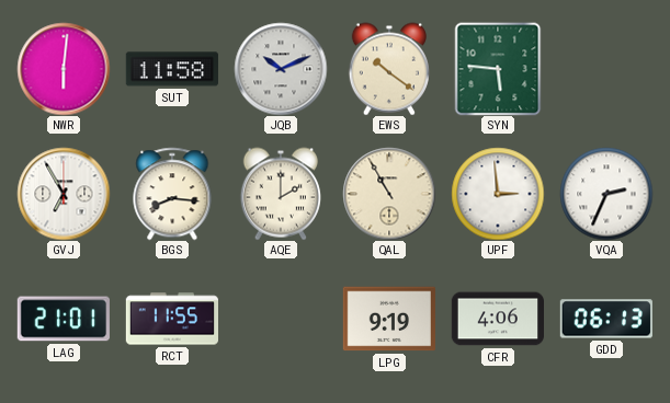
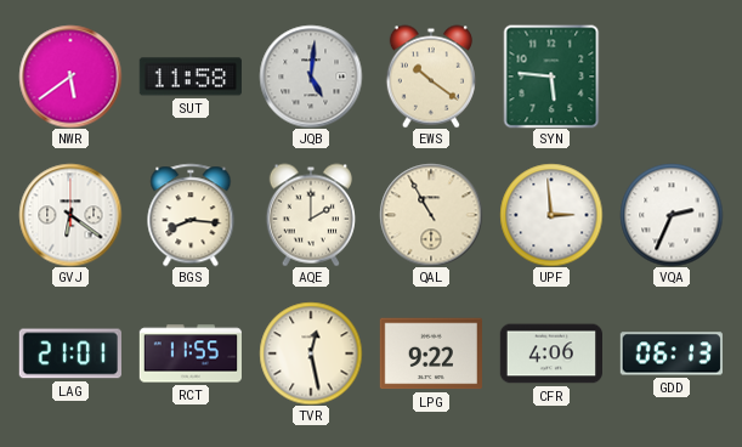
NWR: 6:01 -> 5:39 (70, 77)
JQB: 10:11 -> 5:01 (311, 77)
GVJ: 6:55 -> 6:21 (70, 215)
TVR: none -> 12:28 (311, 353)
LPG: 9:19 -> 9:22 (430, 353)
